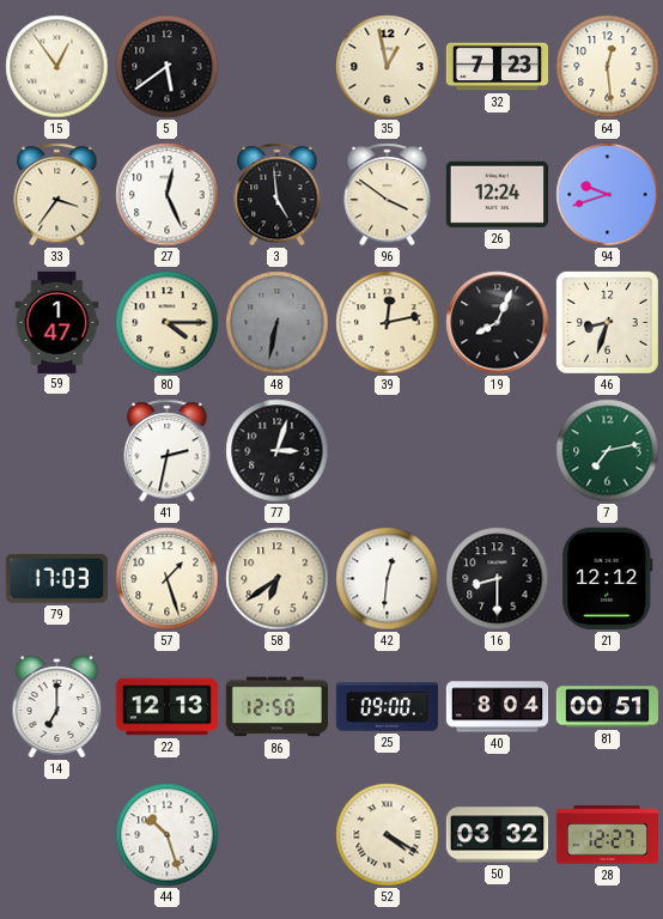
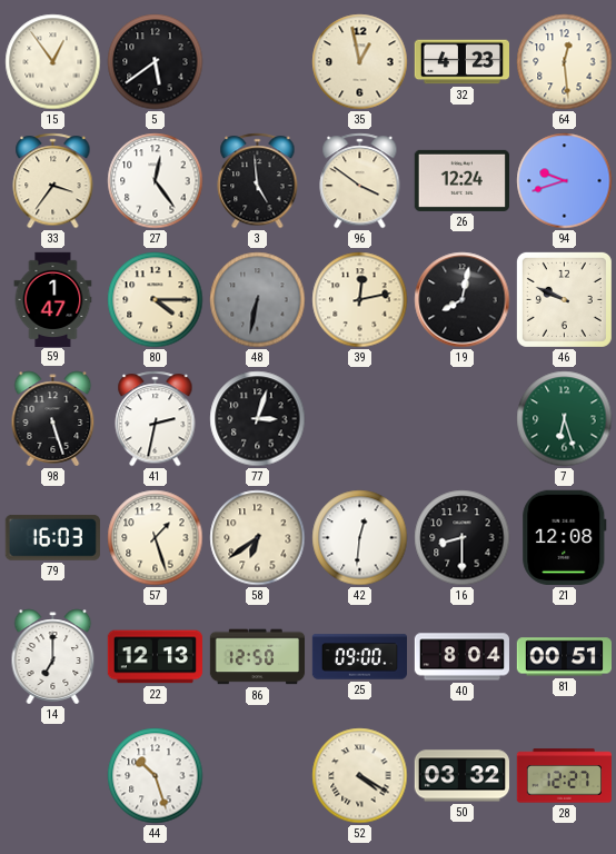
32: 7:23 -> 4:23 (461, 62)
27: 12:26 -> 12:24 (156, 181)
19: 8:04 -> 8:02 (463, 300)
46: 8:33 -> 9:49 (564, 299)
98: none -> 5:27 (53, 419)
7: 7:13 -> 6:27 (565, 419)
79: 17:03 -> 16:03 (52, 537)
21: 12:12 -> 12:08 (565, 537)
